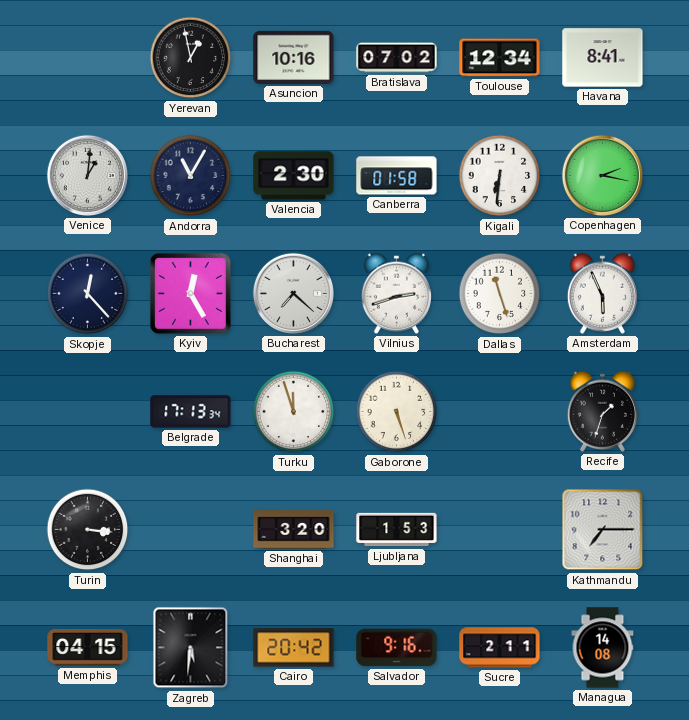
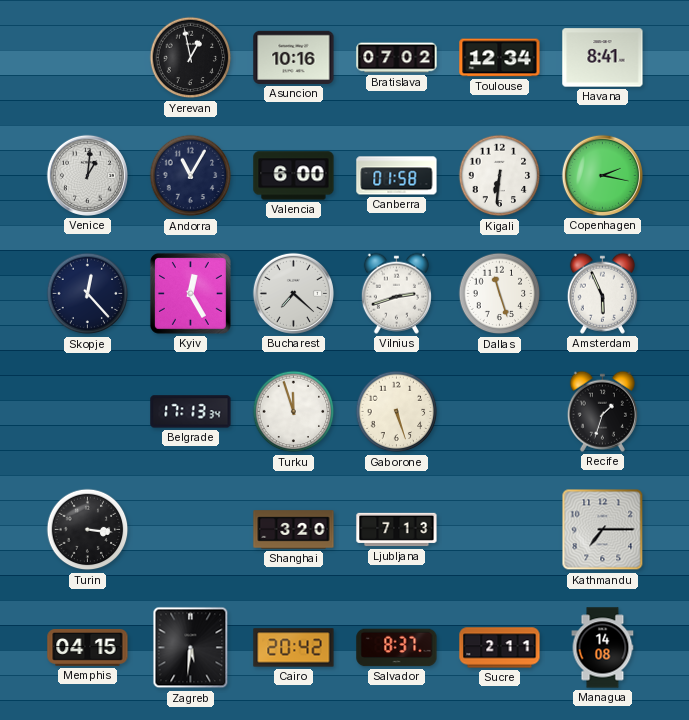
Valencia: 2:30 -> 6:00 (294, 176)
Ljubljana: 1:53 -> 7:13 (397, 530)
Salvador: 9:16 -> 8:37 (397, 648)
